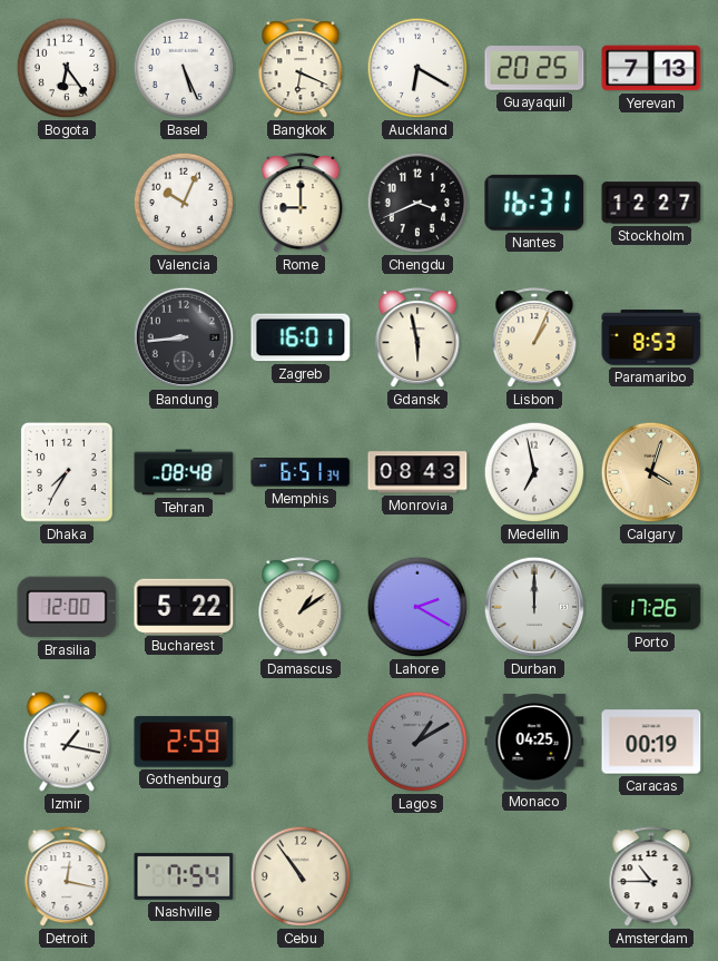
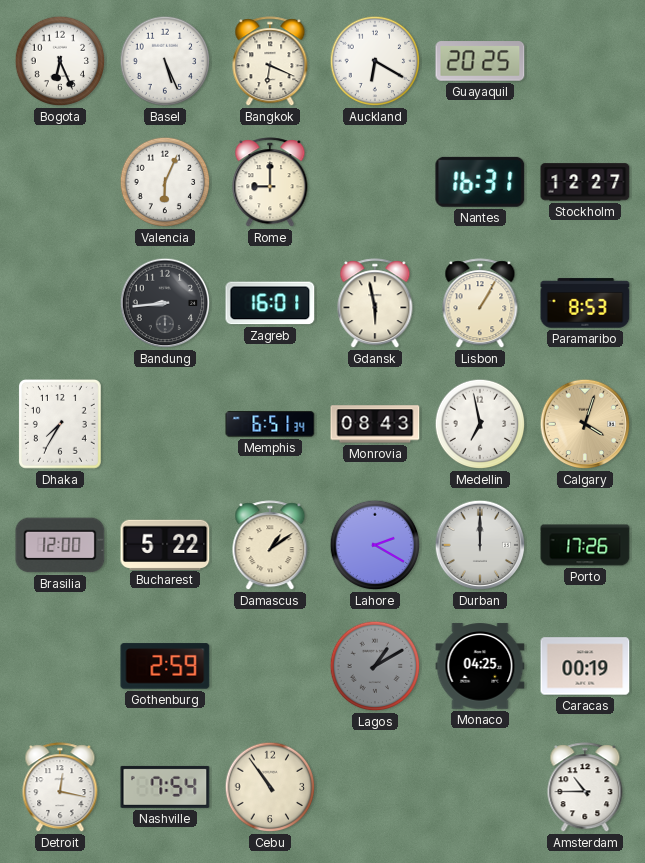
Bogota: 6:24 -> 6:26 (60, 61)
Yerevan: 7:13 -> none (651, 68)
Valencia: 10:04 -> 6:04 (165, 182)
Chengdu: 3:41 -> none (417, 203)
Lisbon: 1:04 -> 1:05 (480, 304)
Tehran: 08:48 -> none (184, 472)
Izmir: 1:17 -> none (67, 742)
